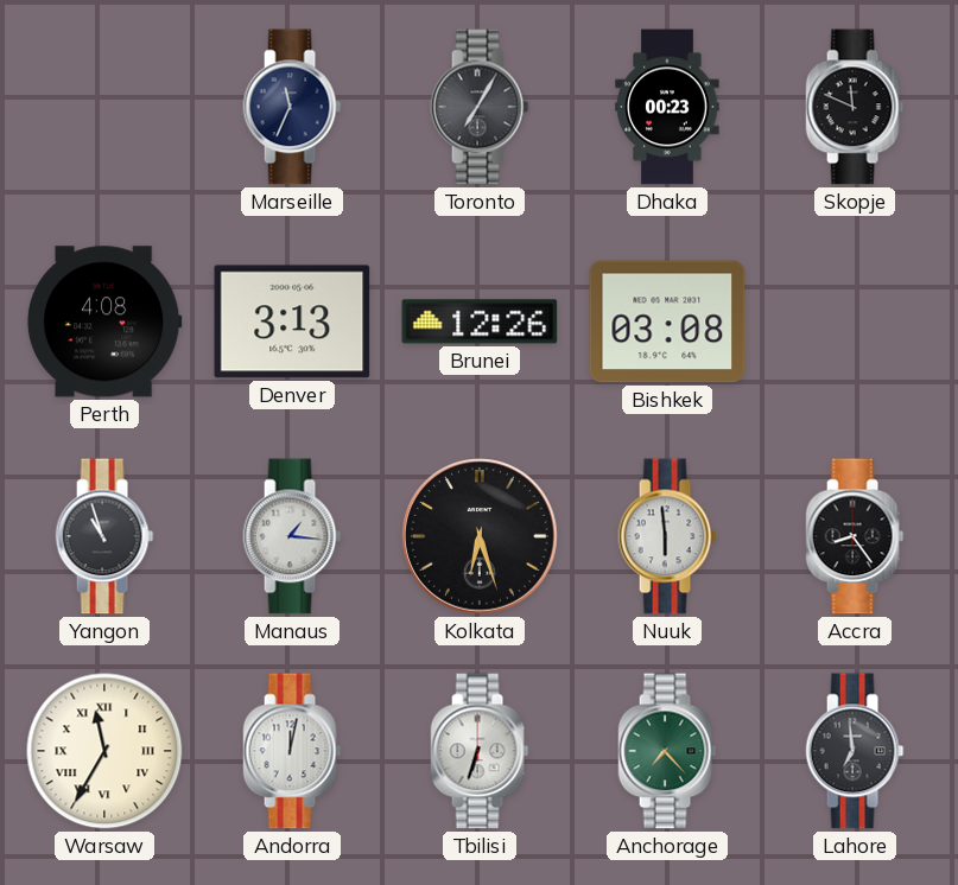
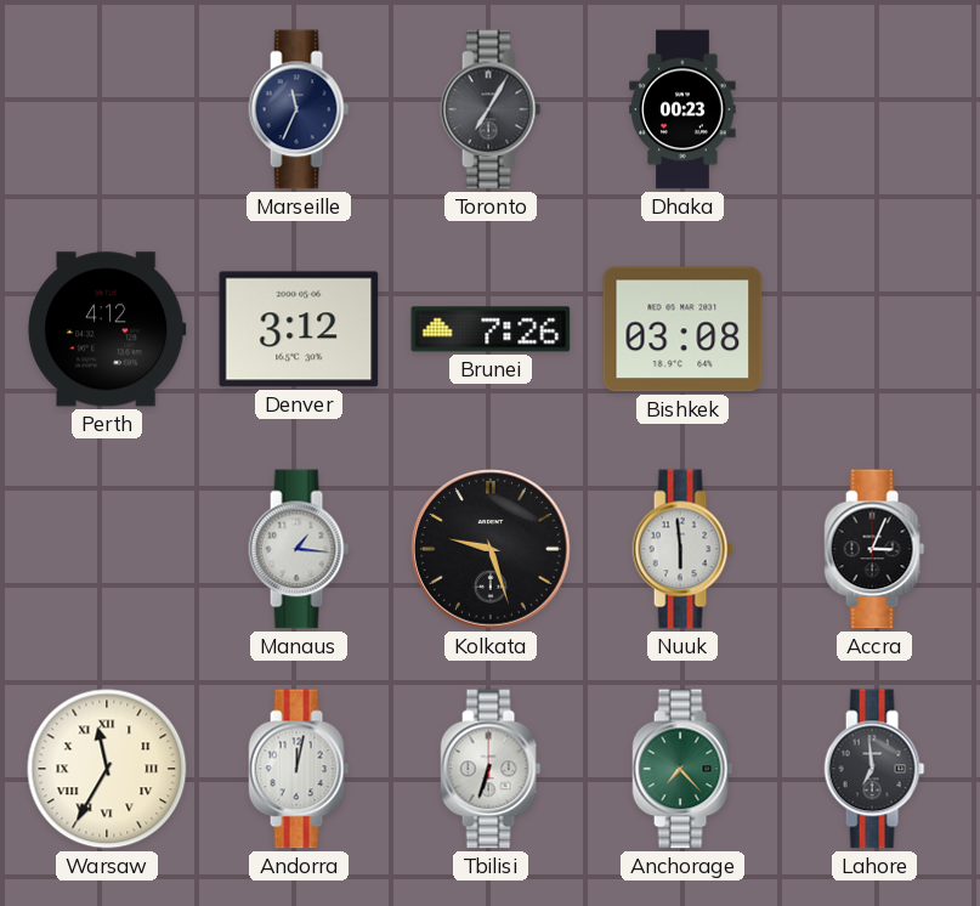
Skopje: 11:49 -> none (855, 107)
Perth: 4:08 -> 4:12 (107, 329)
Denver: 3:13 -> 3:12 (299, 329)
Brunei: 12:26 -> 7:26 (491, 329)
Yangon: 10:57 -> none (104, 536)
Kolkata: 6:27 -> 9:27 (492, 550)
Accra: 8:24 -> 3:04 (874, 549)
